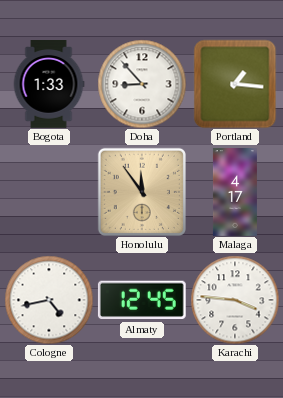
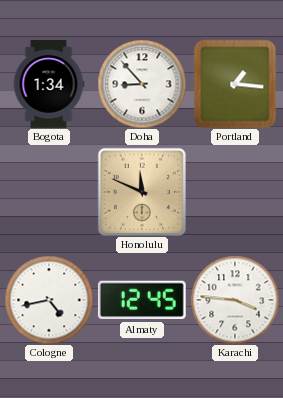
Bogota: 1:33 -> 1:34 (49, 85)
Honolulu: 11:54 -> 11:49 (142, 192)
Malaga: 4:17 -> none (235, 192)
